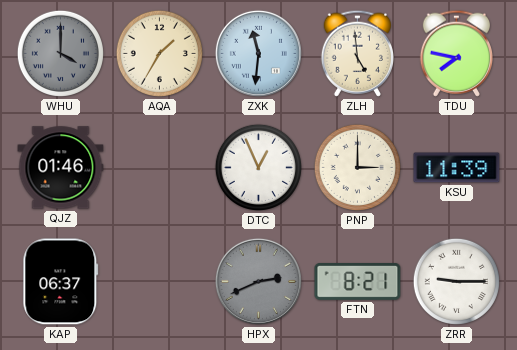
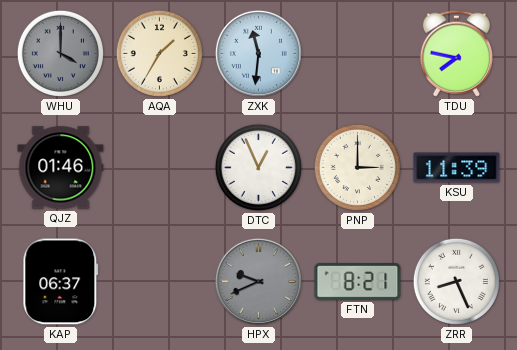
ZLH: 4:59 -> none (357, 53)
HPX: 2:41 -> 9:41 (258, 281)
ZRR: 9:15 -> 8:26 (456, 281)
